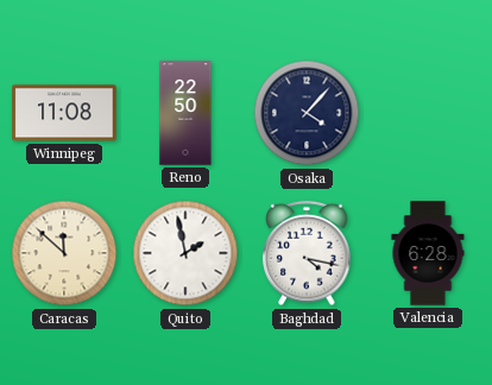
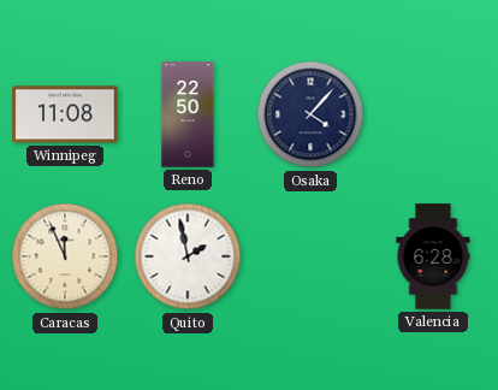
Caracas: 11:52 -> 11:56 (65, 256)
Baghdad: 4:17 -> none (307, 253)
